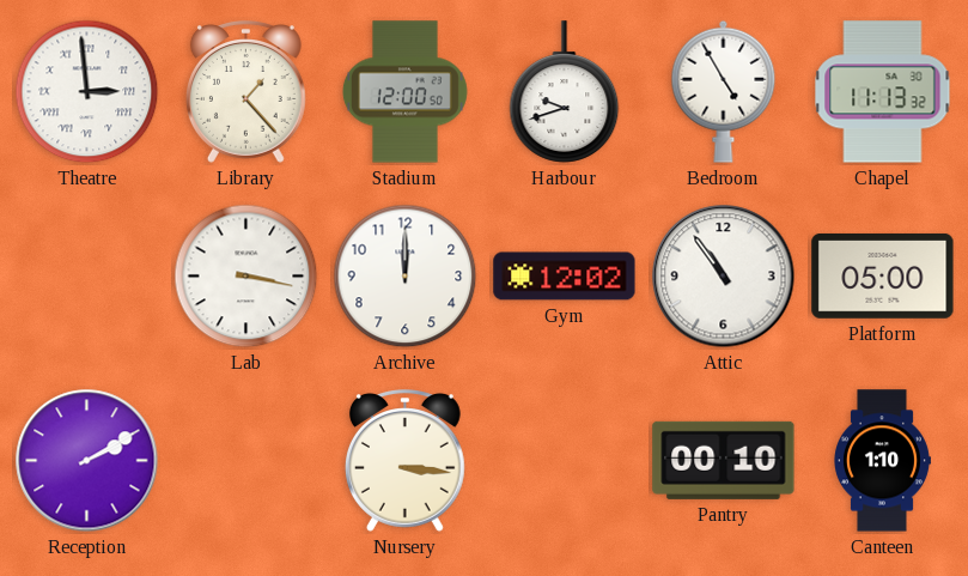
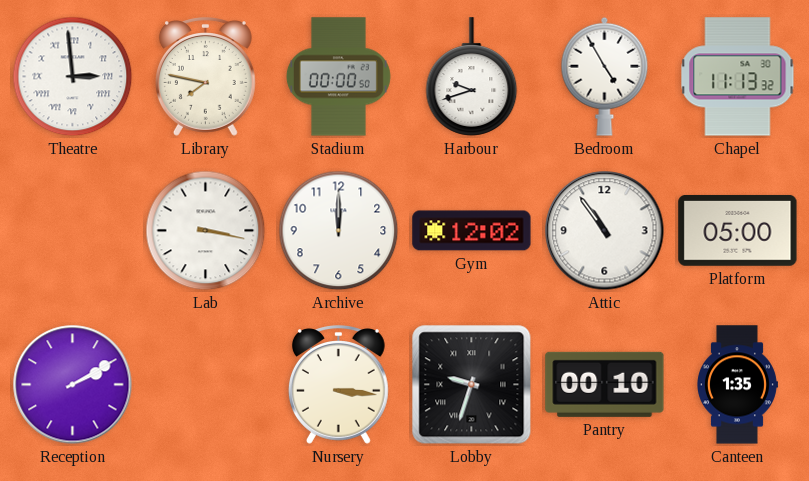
Library: 1:23 -> 7:47 (205, 77)
Stadium: 12:00 -> 00:00 (338, 77)
Lobby: none -> 9:33 (472, 385)
Canteen: 1:10 -> 1:35 (738, 385)
